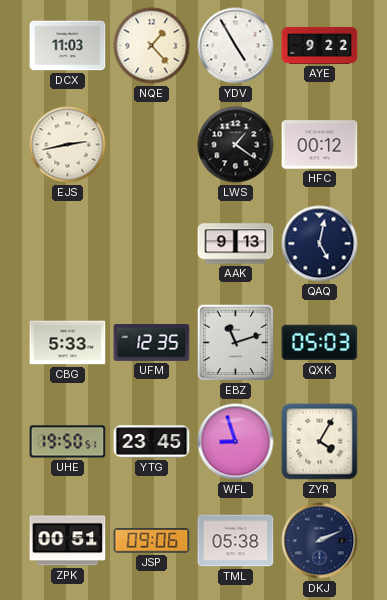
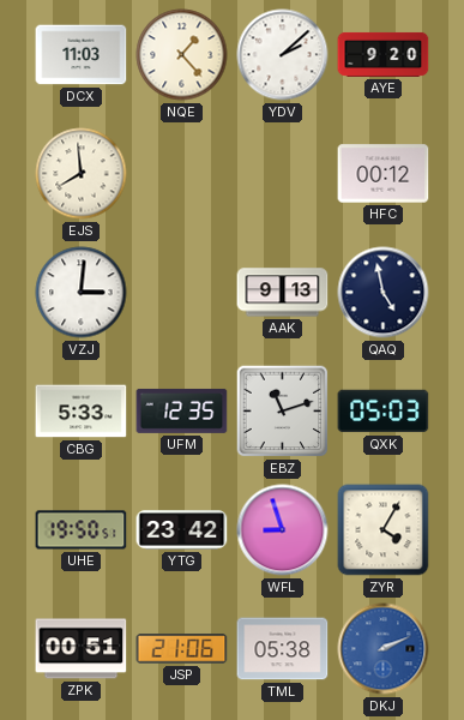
YDV: 4:55 -> 2:08 (283, 55)
AYE: 9:22 -> 9:20 (384, 54)
EJS: 2:43 -> 7:59 (82, 174)
LWS: 1:21 -> none (236, 145)
VZJ: none -> 3:01 (82, 293)
QAQ: 5:02 -> 4:58 (384, 293)
YTG: 23:45 -> 23:42 (182, 530)
JSP: 09:06 -> 21:06 (182, 649)
DKJ dial: navy -> blue (384, 649)
